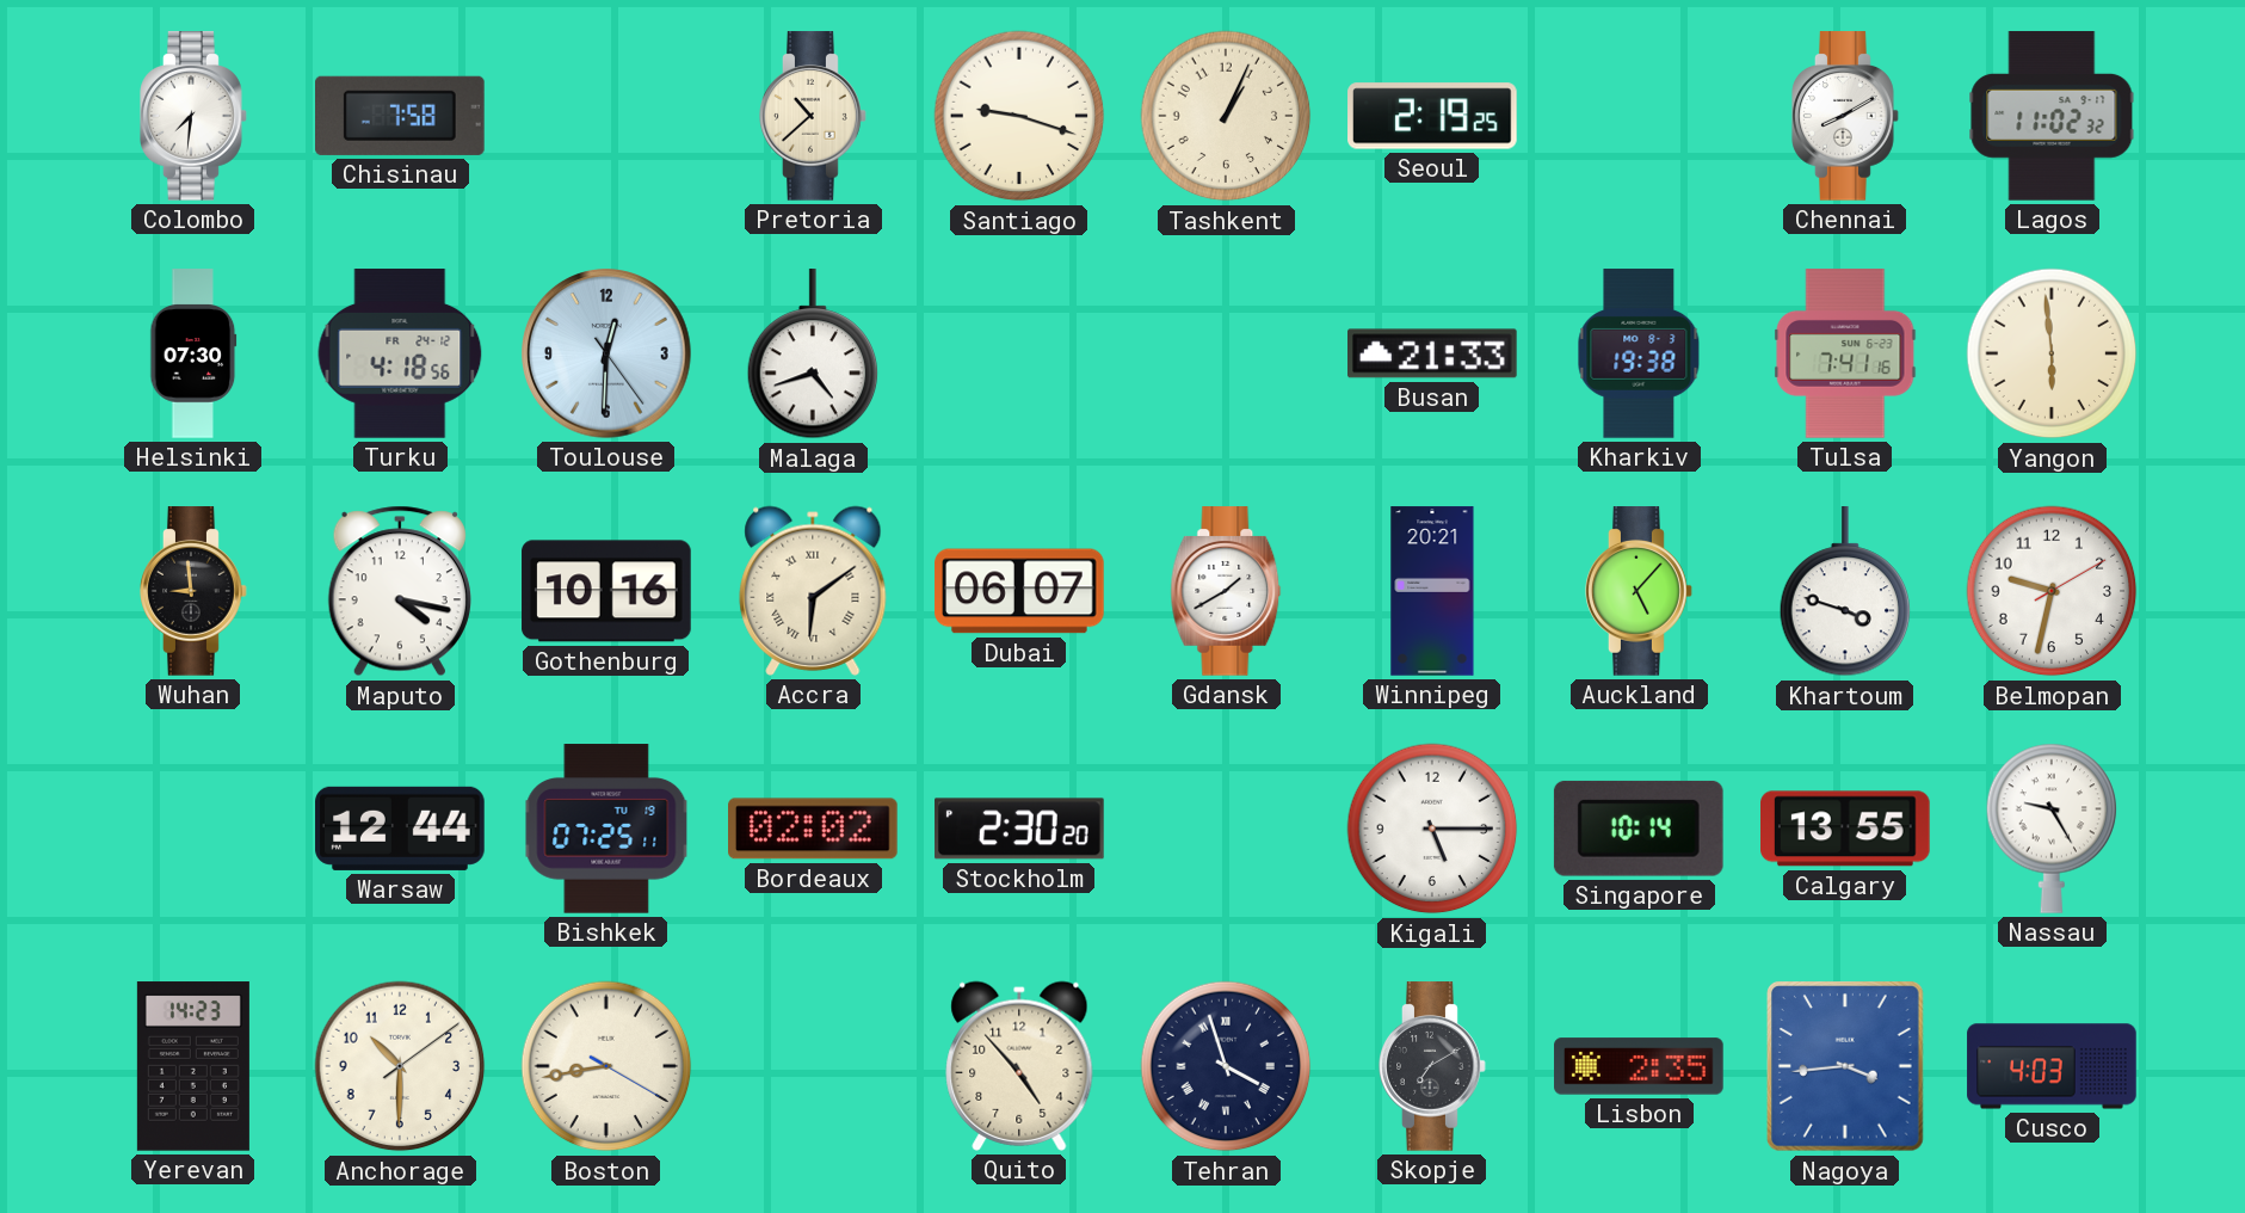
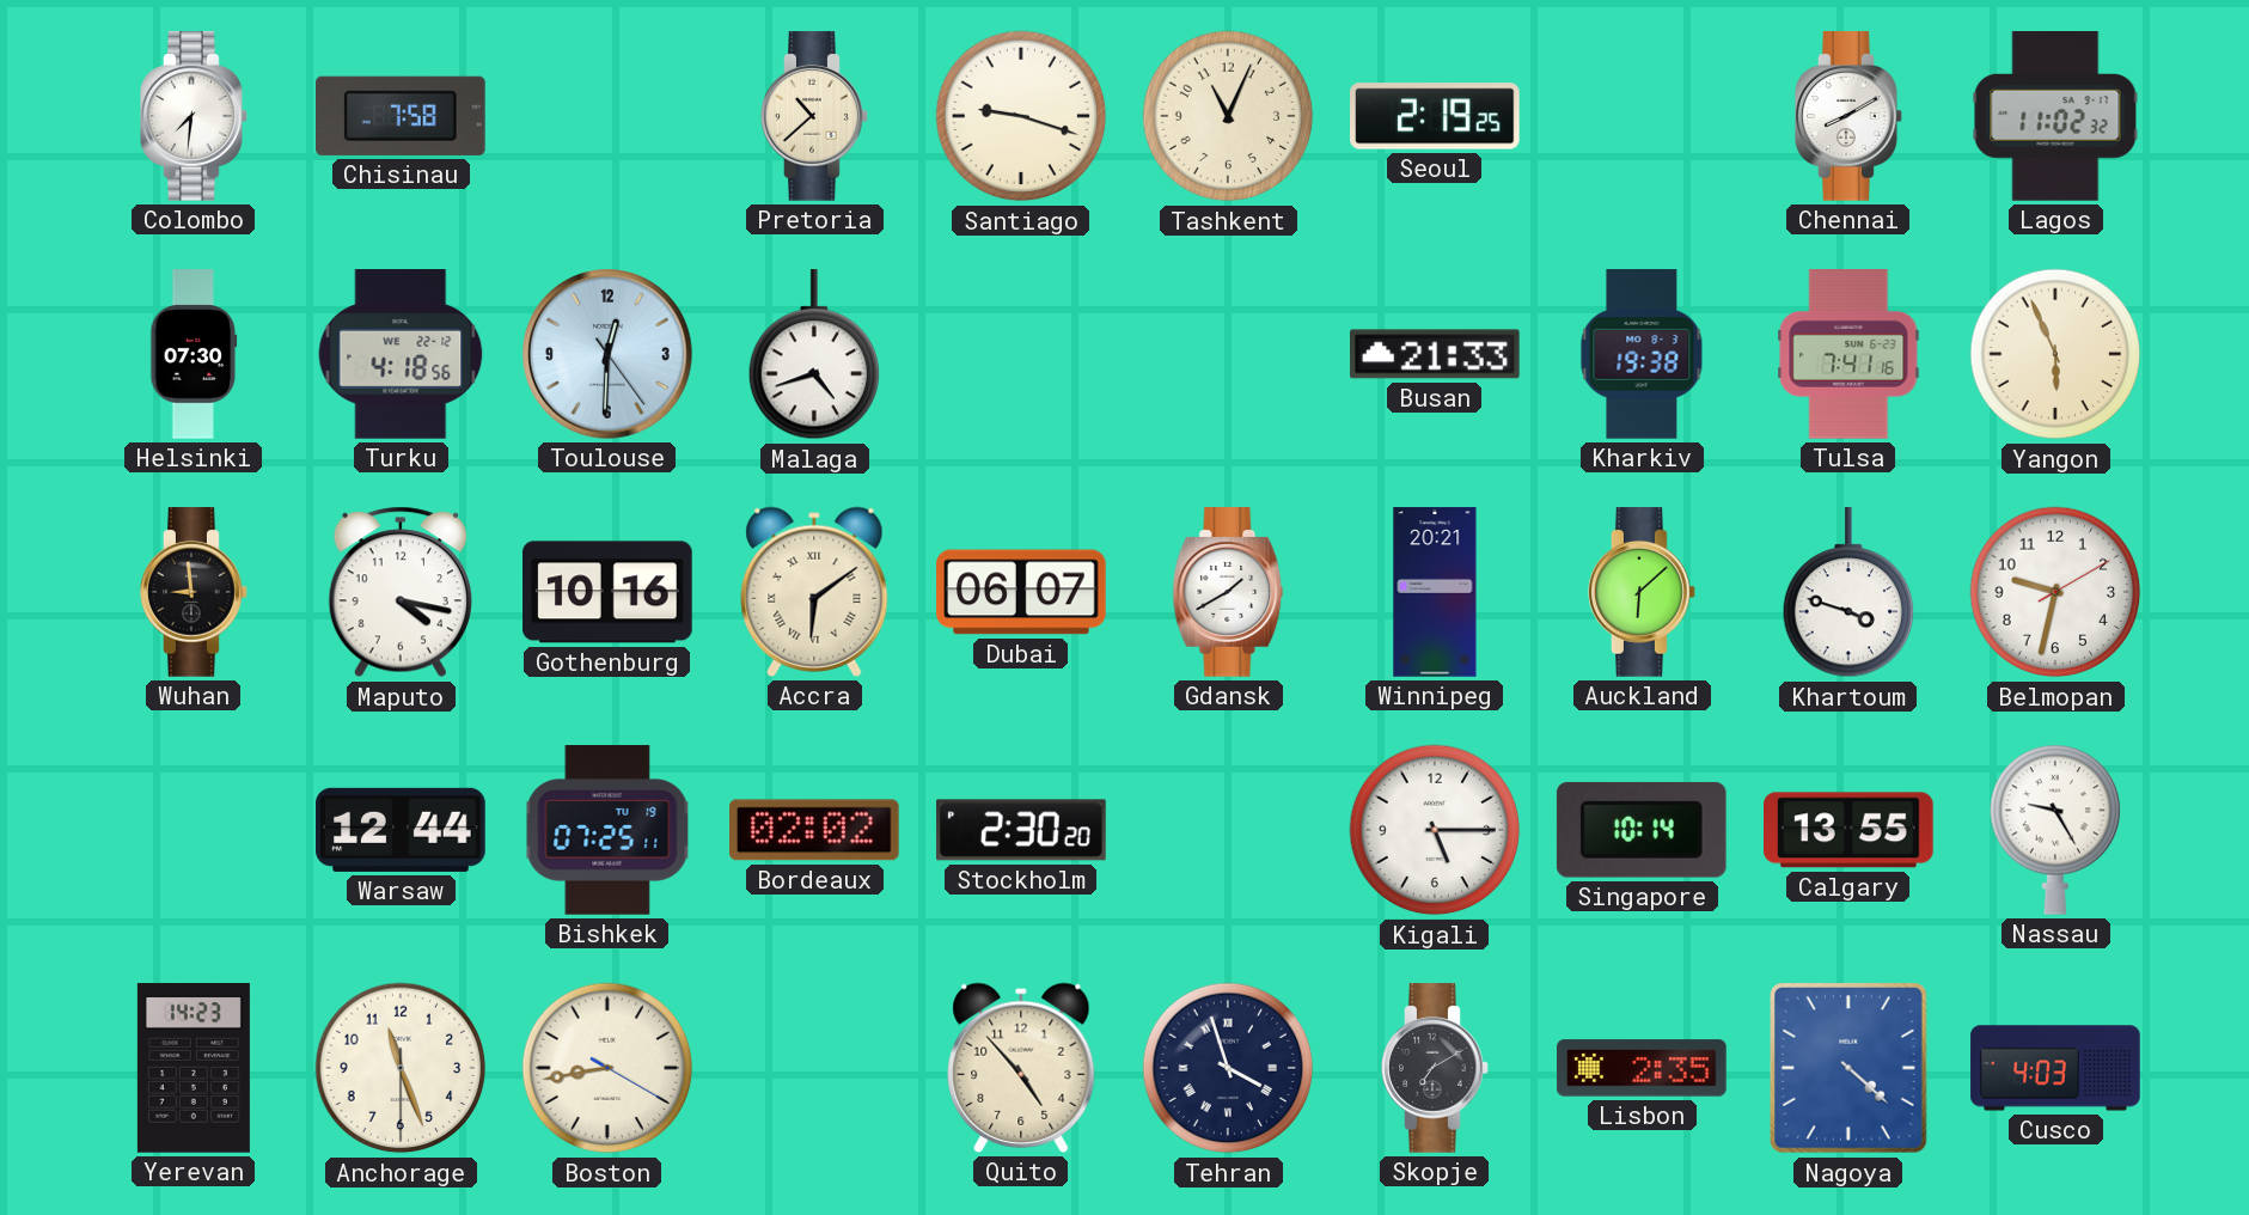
Tashkent: 1:04 -> 11:04 (1228, 116)
Turku date: FR 24-12 -> WE 22-12 (401, 354)
Yangon: 5:59 -> 5:56 (2055, 354)
Auckland: 5:07 -> 6:08 (1642, 592)
Anchorage: 10:30 -> 11:26 (401, 1068)
Nagoya: 3:44 -> 4:22 (1850, 1068)
